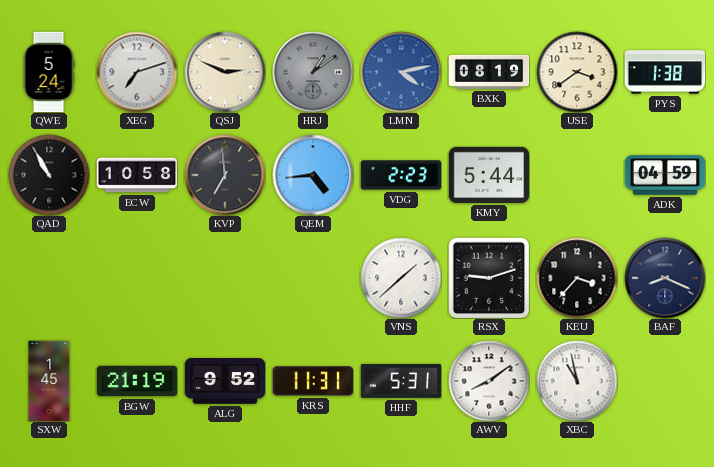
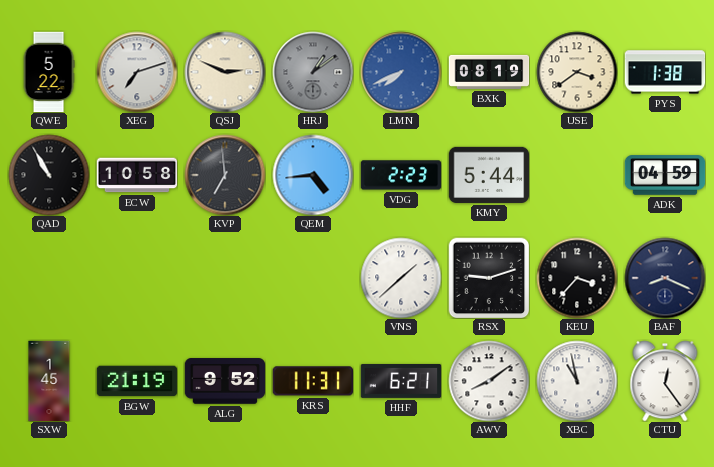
QWE: 5:24 -> 5:22 (49, 72)
LMN: 4:13 -> 7:41 (401, 72)
HHF: 5:31 -> 6:21 (401, 381)
CTU: none -> 12:24 (665, 381)
